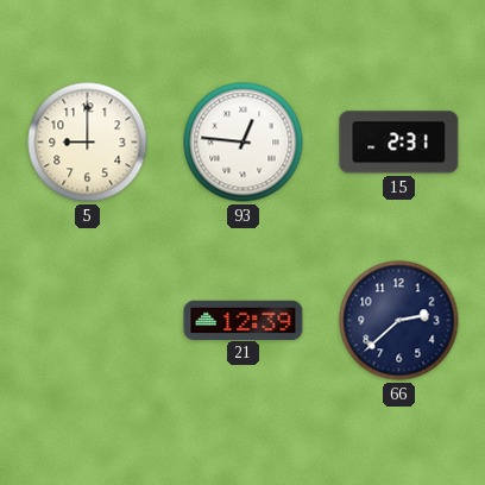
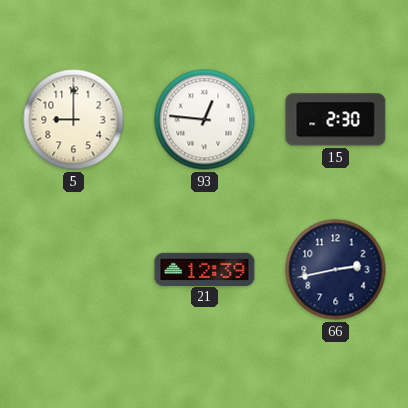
15: 2:31 -> 2:30 (336, 120)
66: 2:38 -> 2:43 (336, 270)
